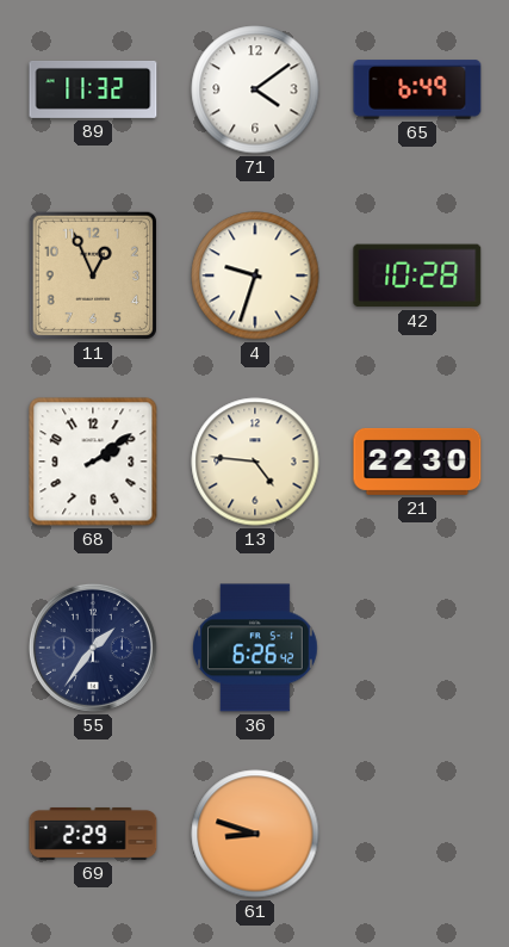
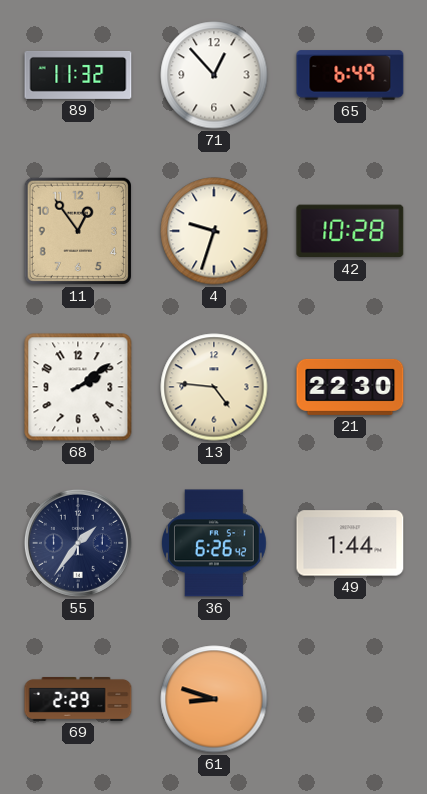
71: 4:09 -> 12:53 (214, 75)
11: 12:56 -> 12:54 (78, 231)
49: none -> 1:44 (350, 543)
